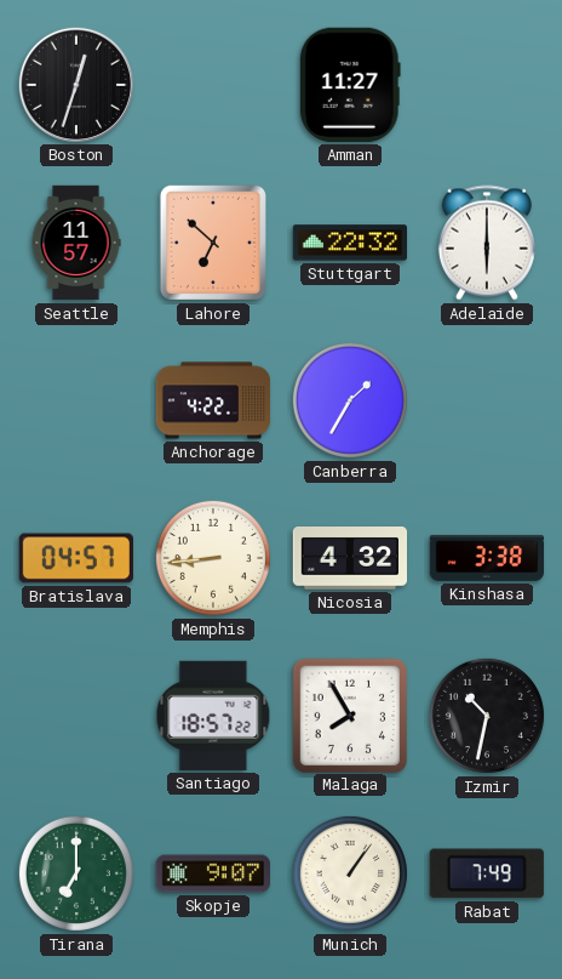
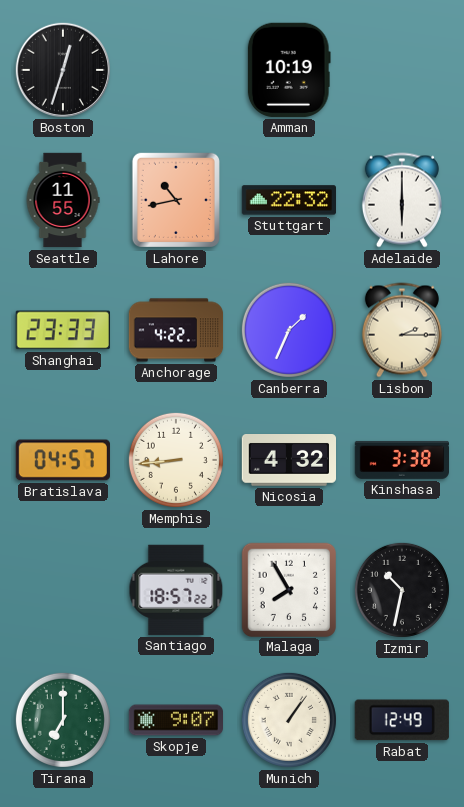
Amman: 11:27 -> 10:19 (289, 70)
Seattle: 11:57 -> 11:55 (63, 200)
Lahore: 6:52 -> 10:43 (176, 200)
Shanghai: none -> 23:33 (63, 330)
Canberra: 1:35 -> 1:34 (289, 330)
Lisbon: none -> 2:15 (402, 330)
Rabat: 7:49 -> 12:49 (402, 720)
